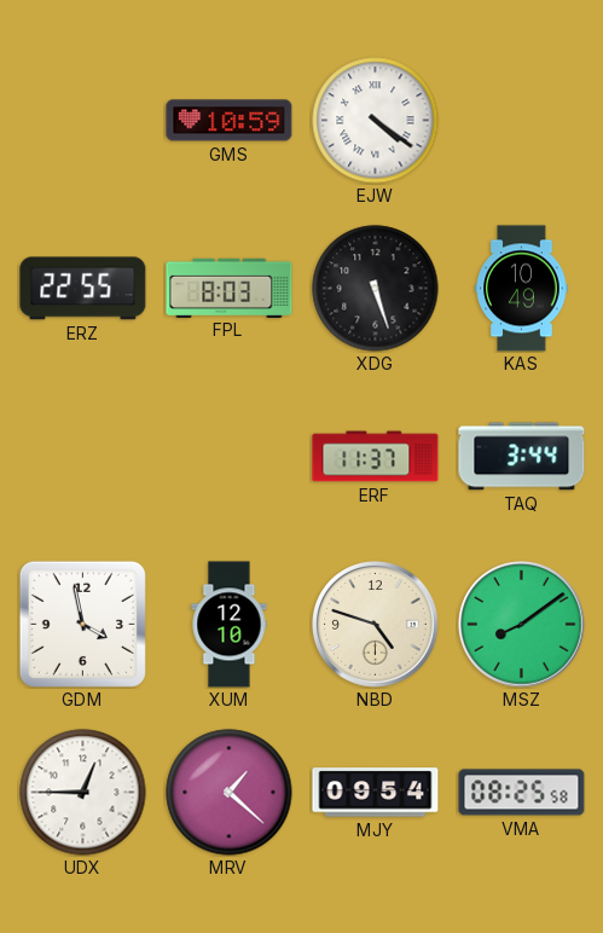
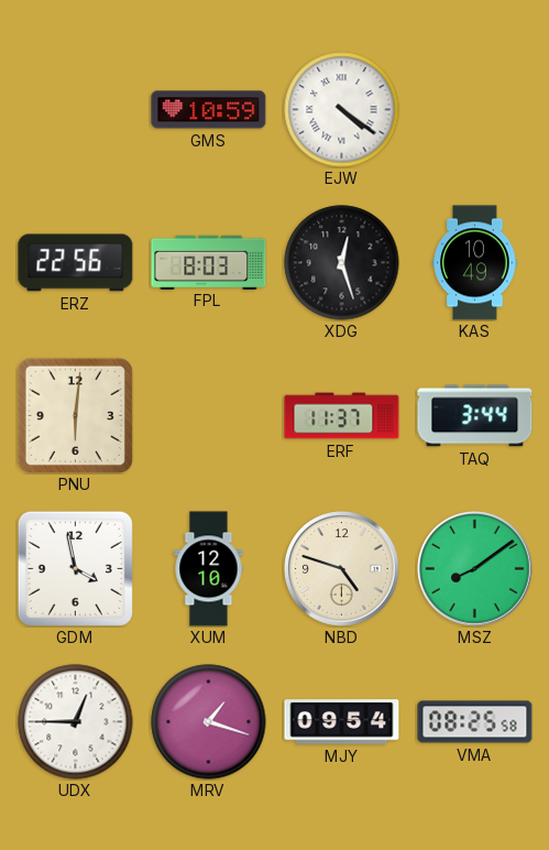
ERZ: 22:55 -> 22:56 (76, 263)
XDG: 5:27 -> 12:27 (342, 263)
PNU: none -> 6:01 (75, 415)
MRV: 1:22 -> 1:18 (209, 722)
